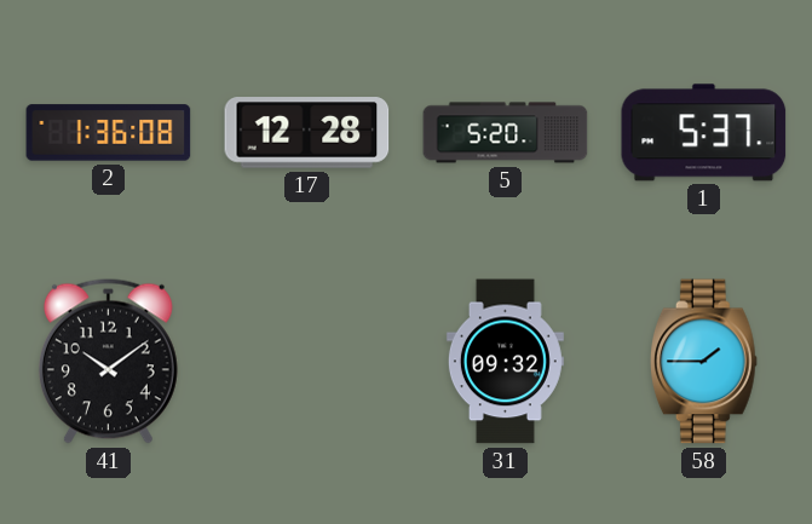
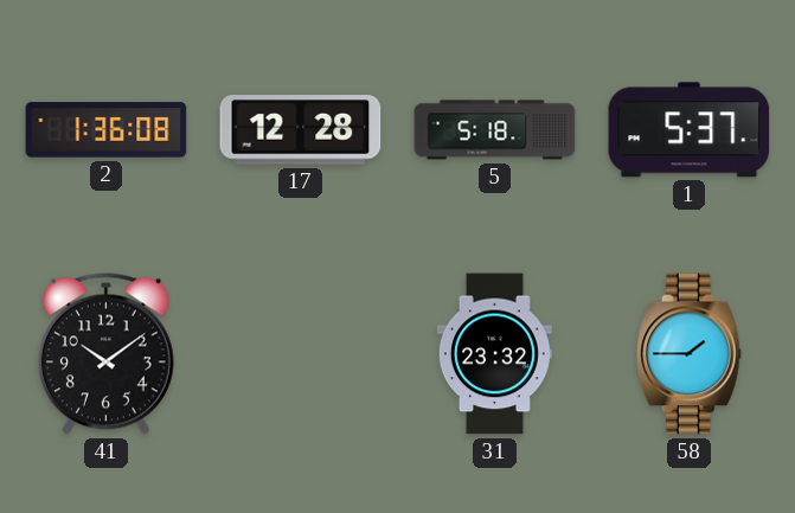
5: 5:20 -> 5:18 (495, 130)
31: 09:32 -> 23:32 (494, 354)
